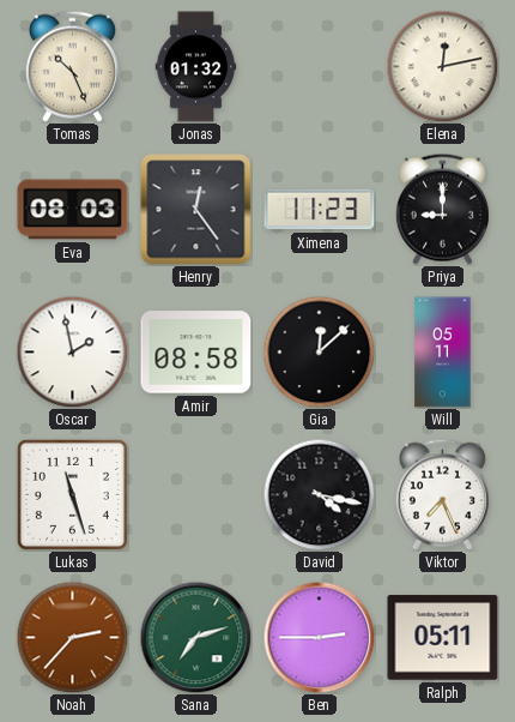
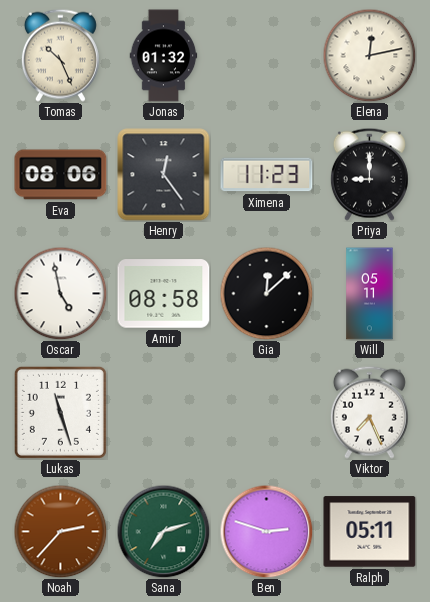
Eva: 08:03 -> 08:06 (61, 175)
Oscar: 1:58 -> 4:58 (60, 293)
David: 4:17 -> none (319, 494)
Ben: 2:45 -> 2:48 (266, 531)
